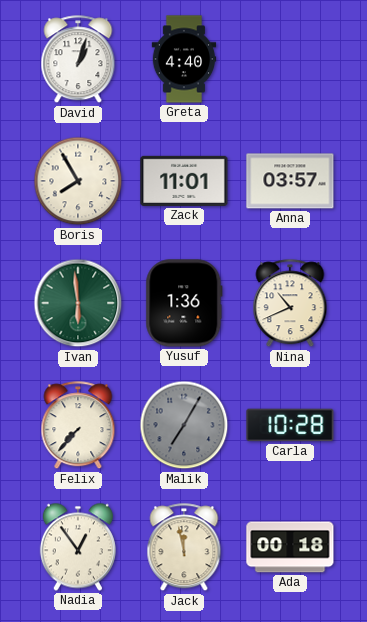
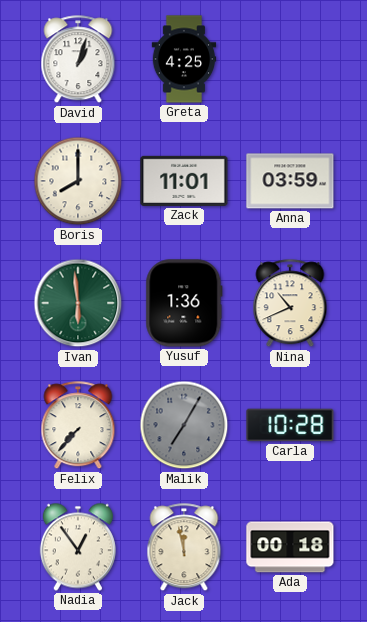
Greta: 4:40 -> 4:25 (184, 59)
Boris: 7:55 -> 8:00 (78, 181)
Anna: 03:57 -> 03:59 (290, 181)
